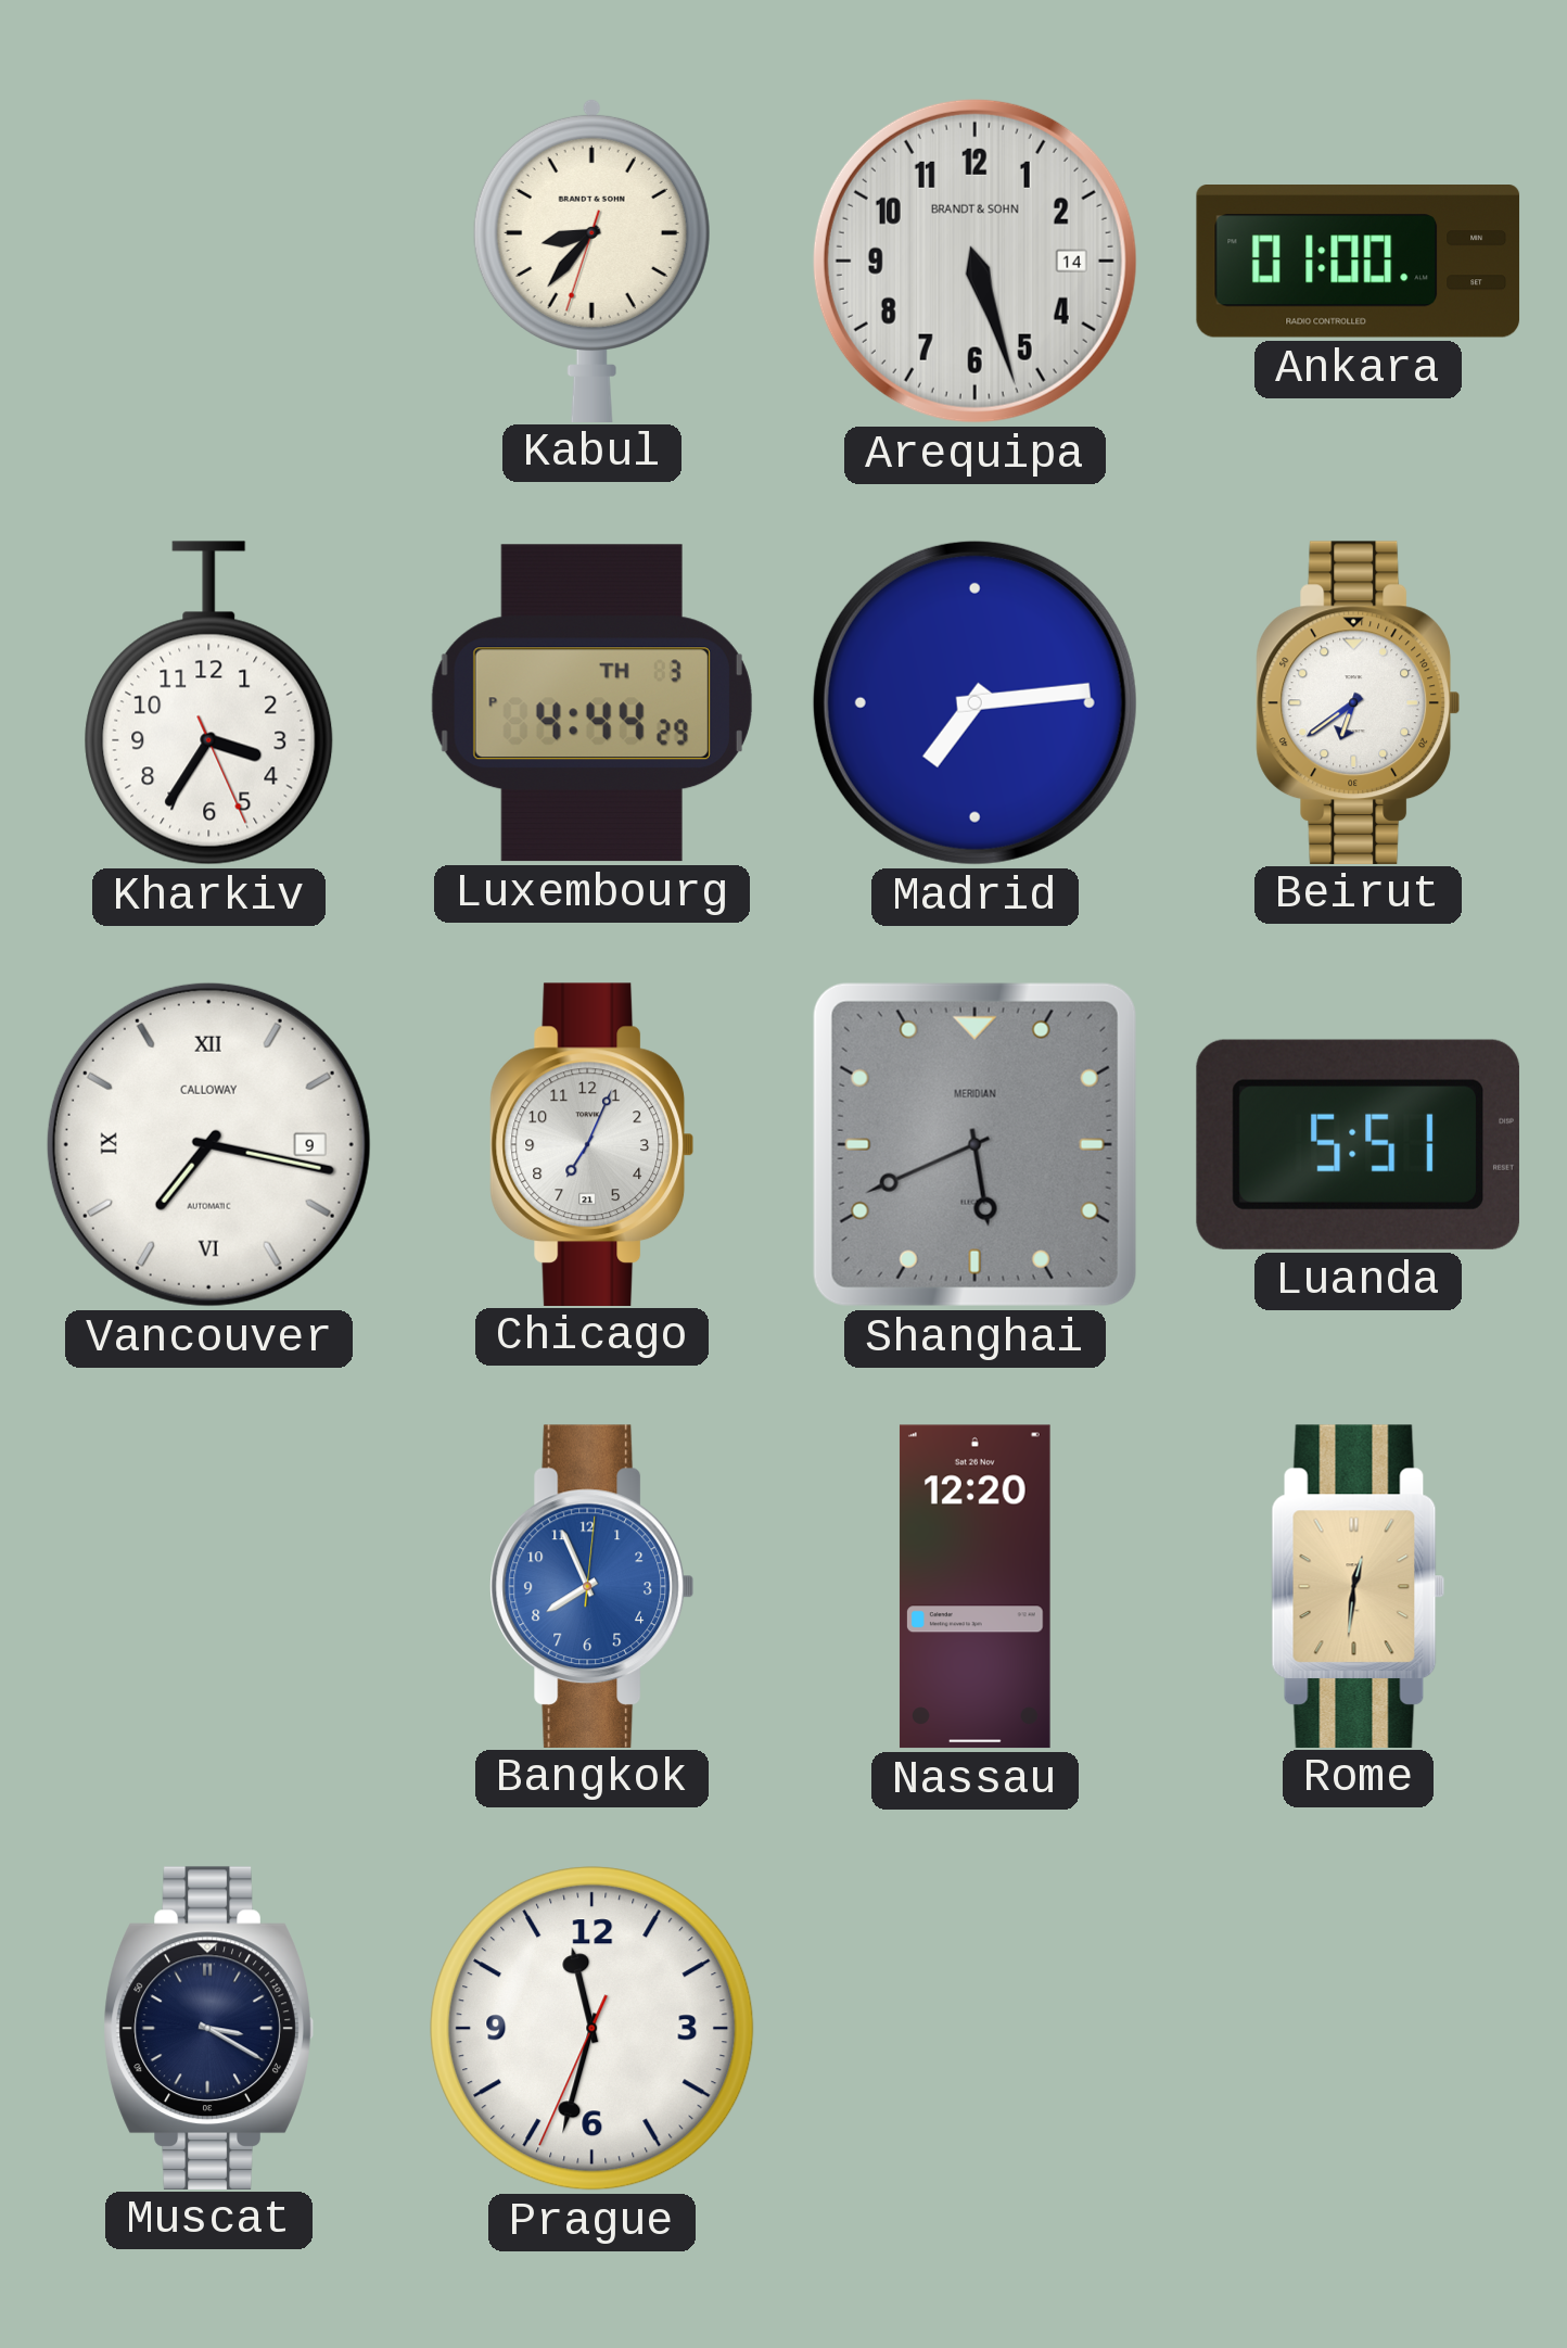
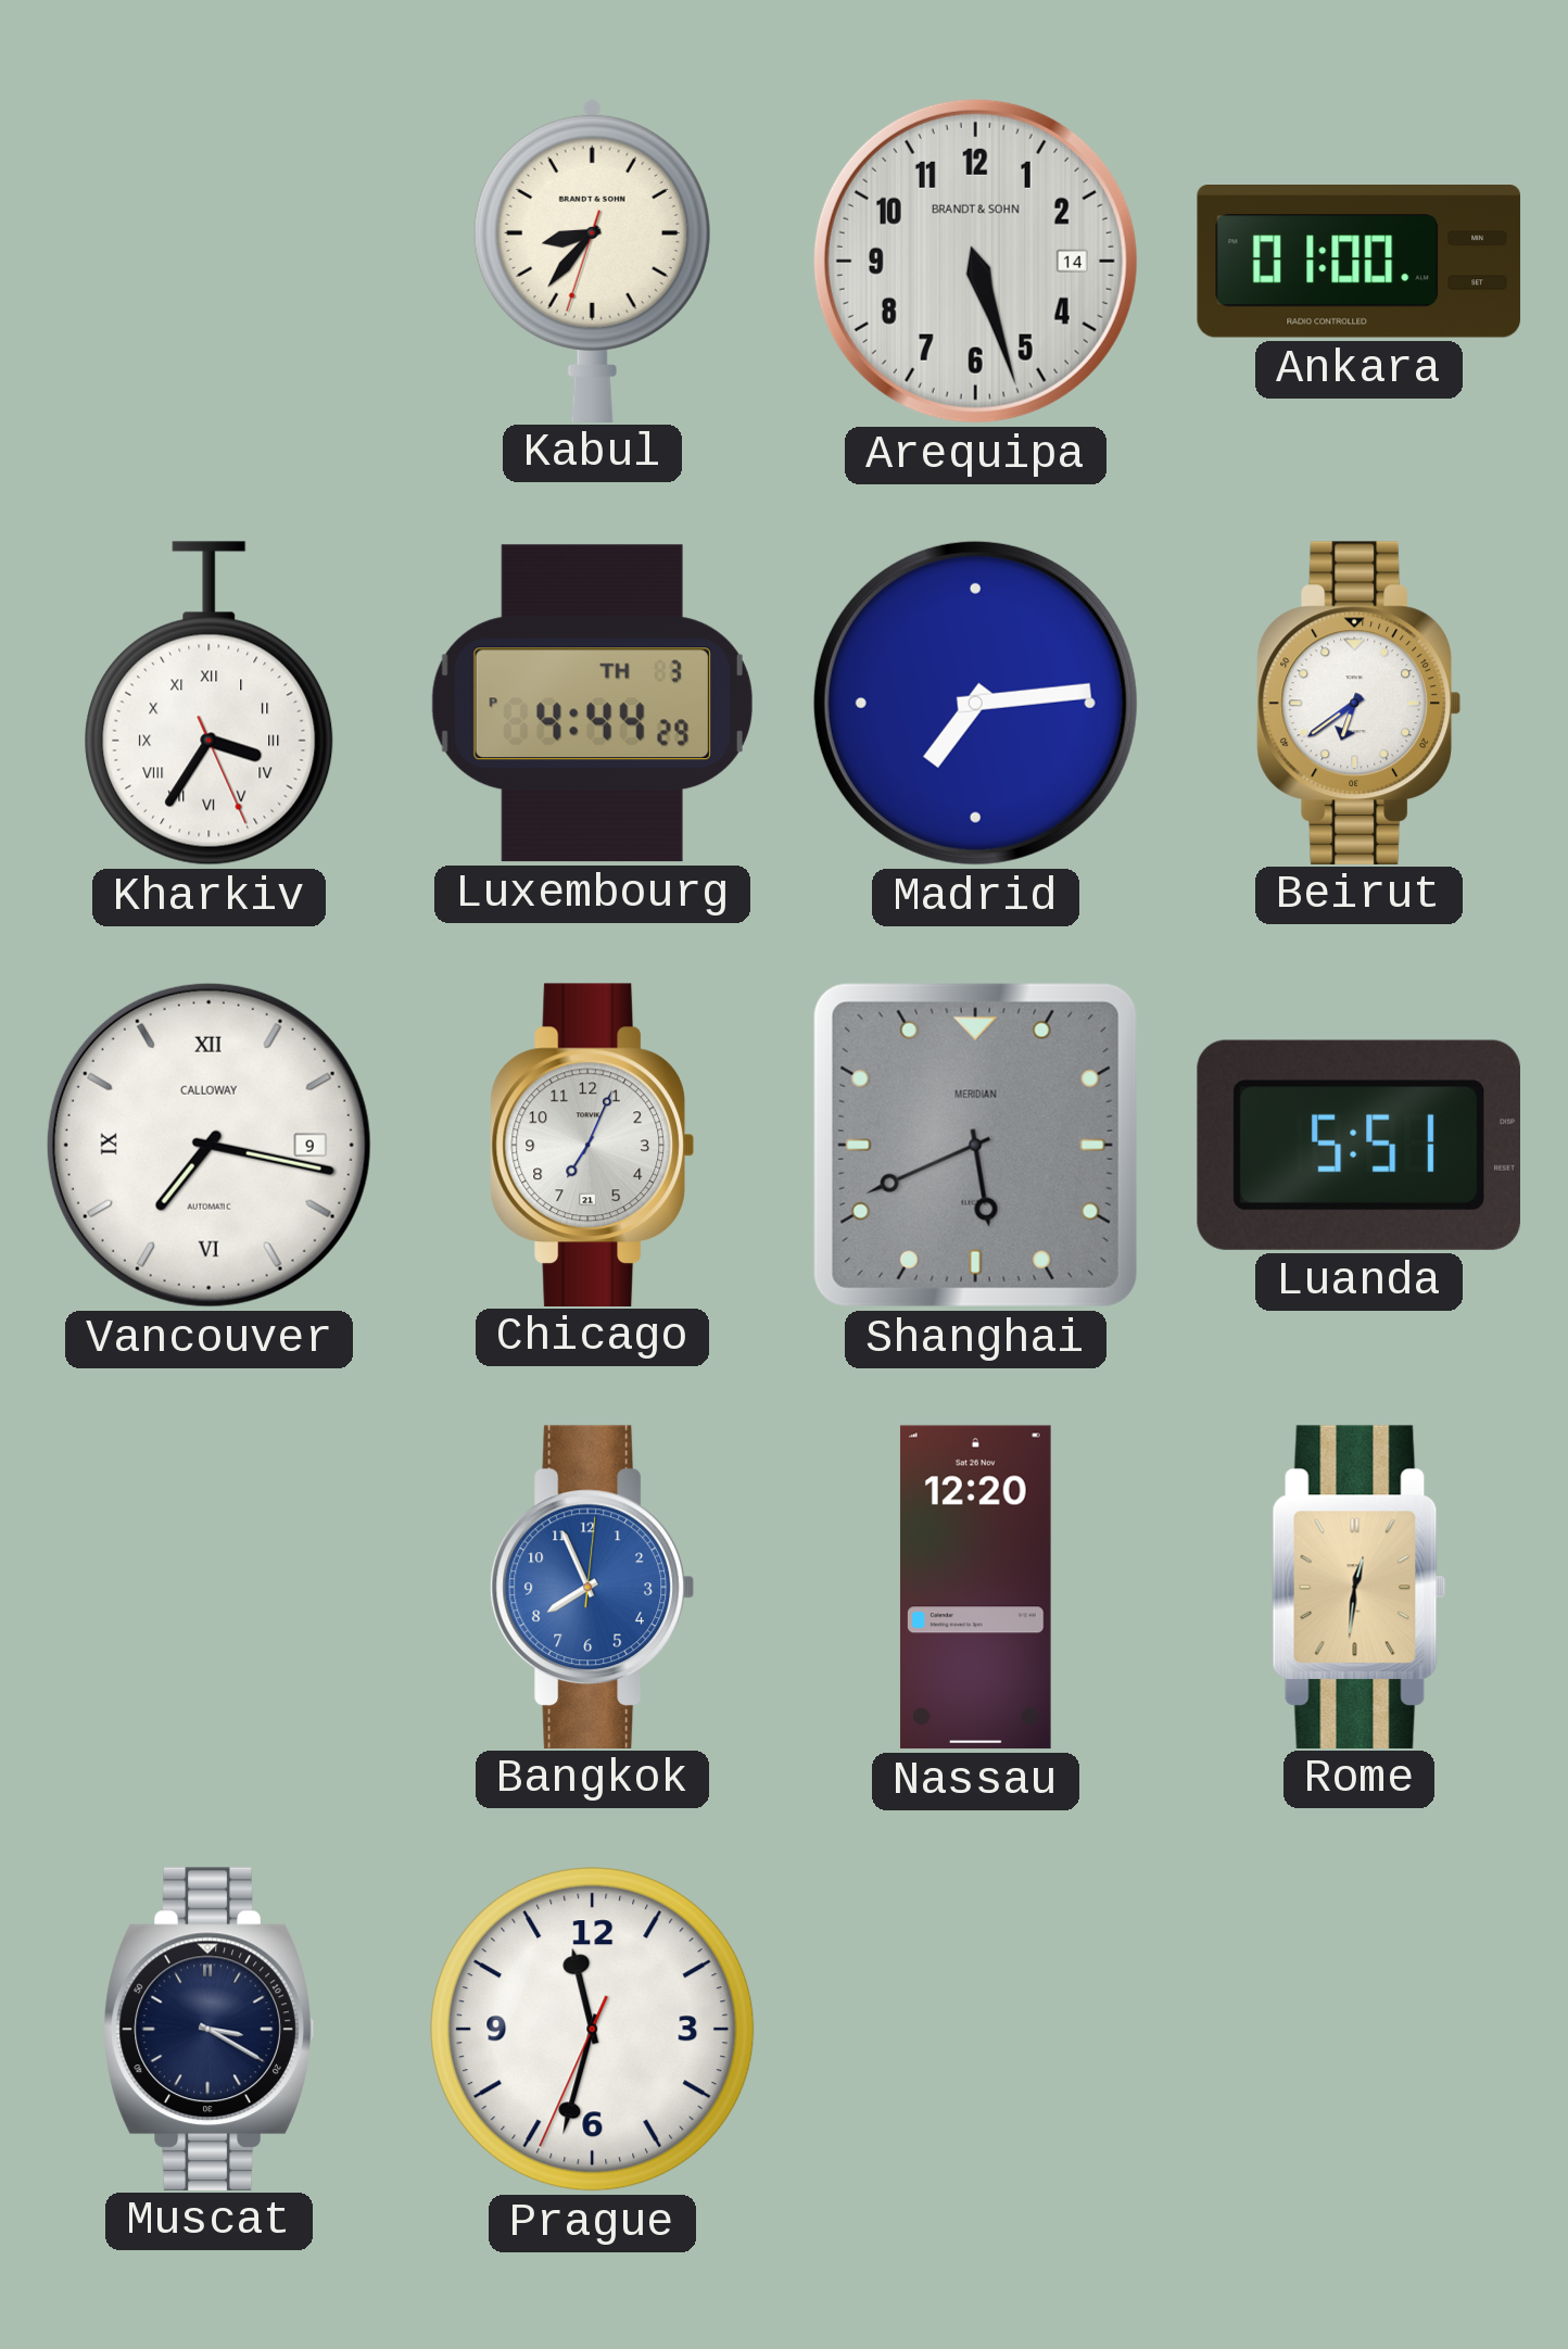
Kharkiv numerals: Arabic -> Roman (210, 704)
